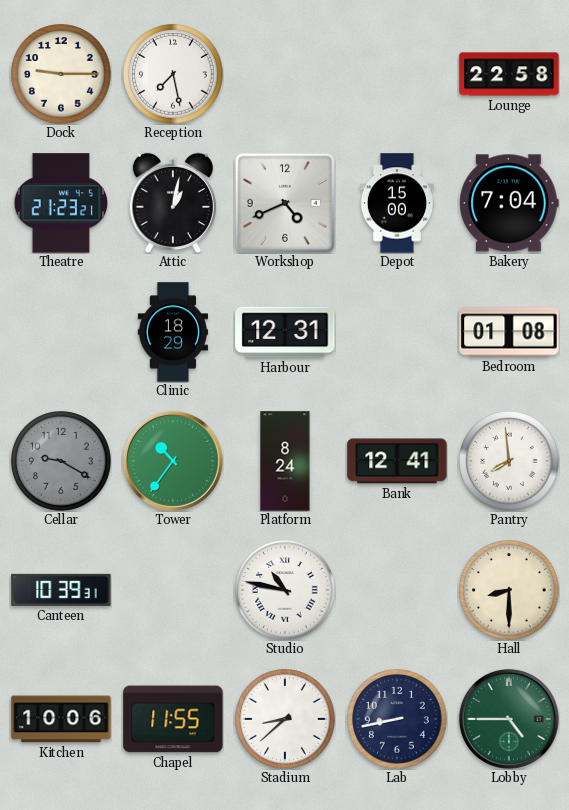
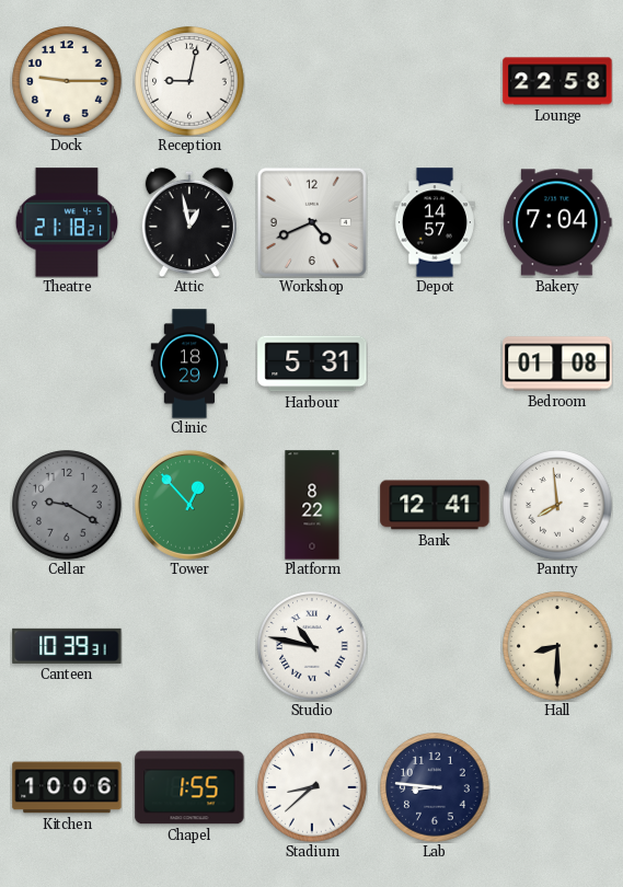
Reception: 7:28 -> 9:02 (189, 81)
Theatre: 21:23 -> 21:18 (67, 222)
Attic: 1:02 -> 12:58 (189, 222)
Depot: 15:00 -> 14:57 (435, 222)
Harbour: 12:31 -> 5:31 (312, 364)
Tower: 10:36 -> 12:53 (189, 505)
Platform: 8:24 -> 8:22 (312, 505)
Chapel: 11:55 -> 1:55 (189, 787)
Lab: 8:43 -> 8:46 (435, 787)
Lobby: 4:45 -> none (509, 719)
